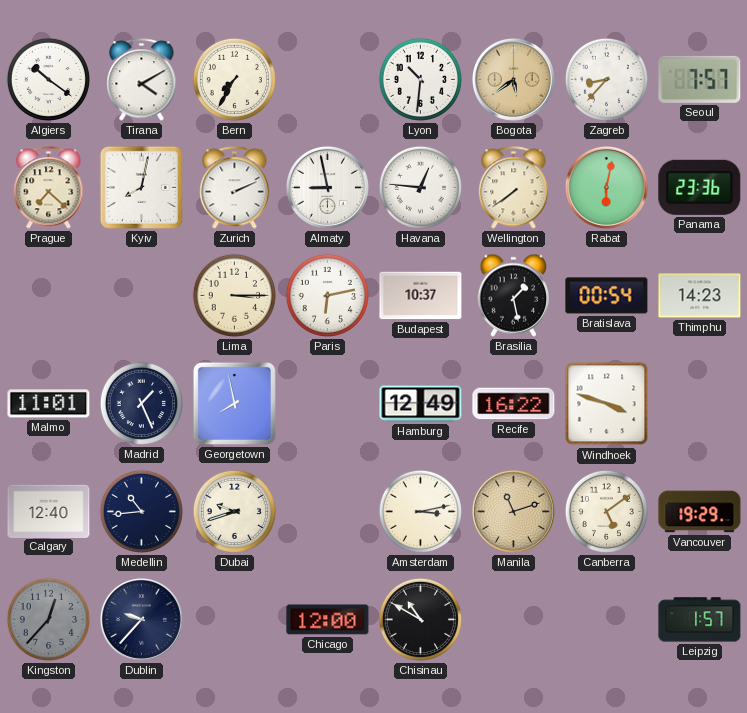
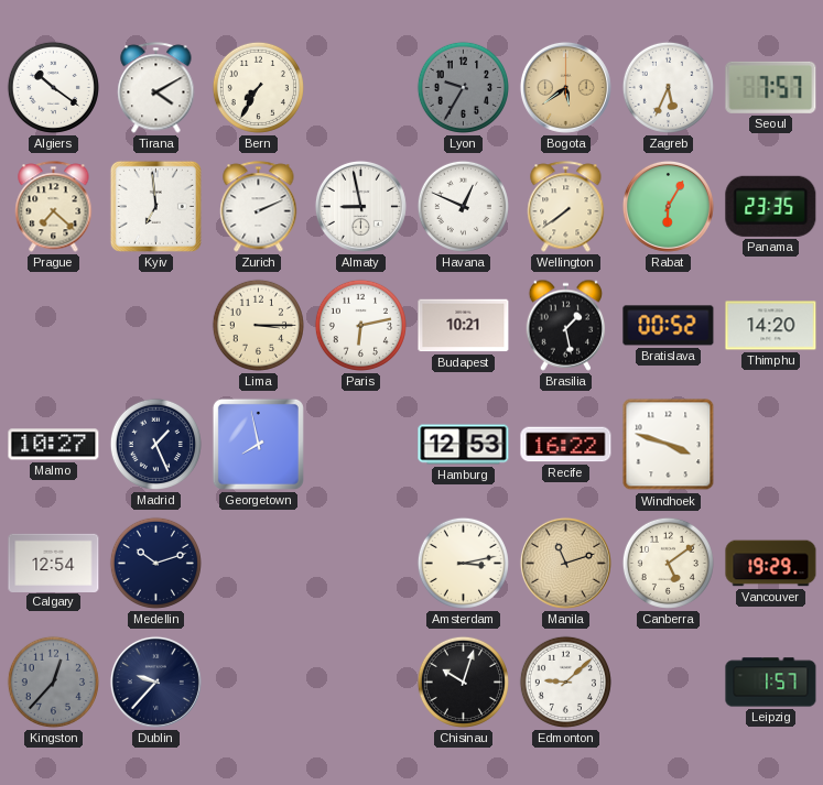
Lyon: 10:31 -> 9:35 (463, 87)
Lyon dial: white -> grey (463, 87)
Zagreb: 8:37 -> 5:34 (668, 87)
Kyiv: 8:02 -> 6:59 (155, 206)
Havana: 12:46 -> 12:49 (463, 206)
Rabat: 6:02 -> 6:05 (668, 206)
Panama: 23:36 -> 23:35 (771, 206)
Budapest: 10:37 -> 10:21 (464, 326)
Bratislava: 00:54 -> 00:52 (669, 326)
Thimphu: 14:23 -> 14:20 (771, 326)
Malmo: 11:01 -> 10:27 (54, 445)
Hamburg: 12:49 -> 12:53 (464, 445)
Calgary: 12:40 -> 12:54 (54, 563)
Medellin: 10:44 -> 10:12 (155, 563)
Dubai: 9:42 -> none (234, 511)
Chicago: 12:00 -> none (328, 620)
Chisinau: 10:50 -> 10:03 (463, 682)
Edmonton: none -> 9:08 (565, 682)
